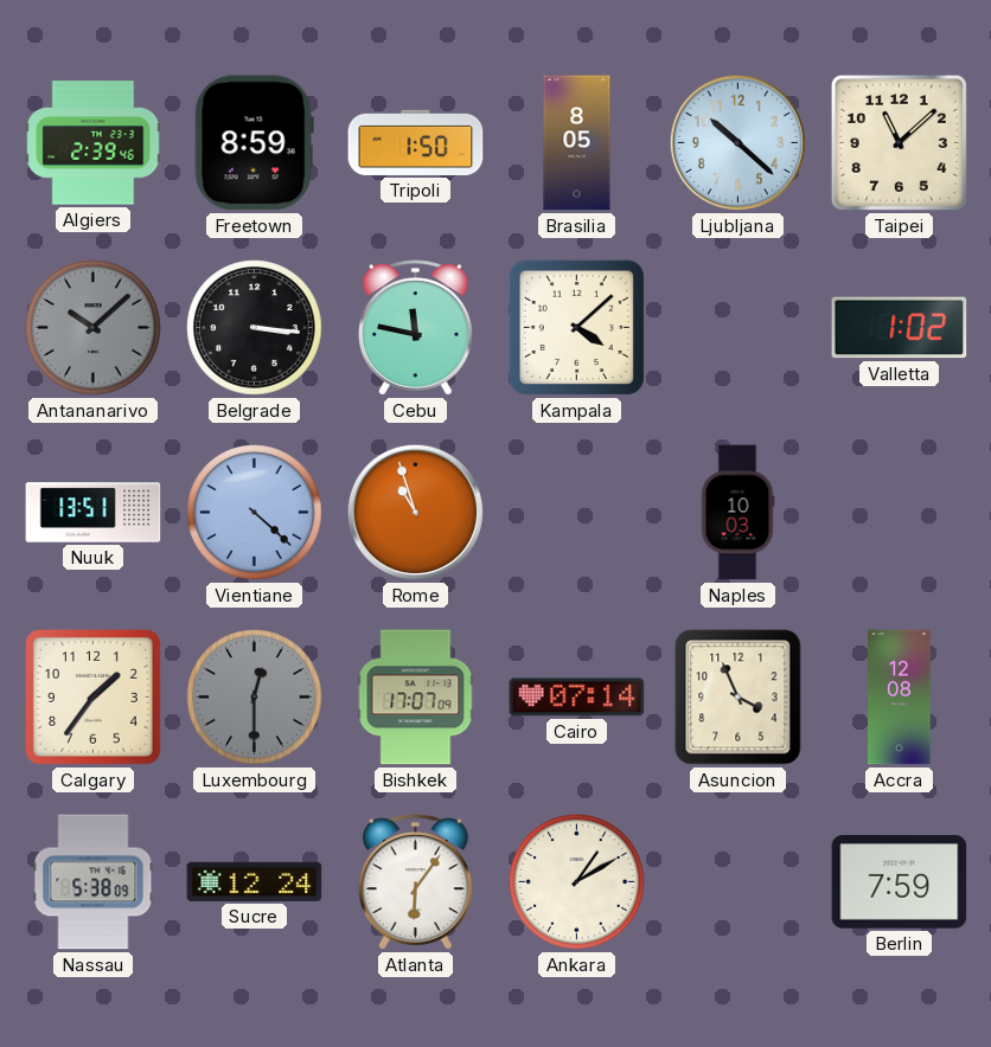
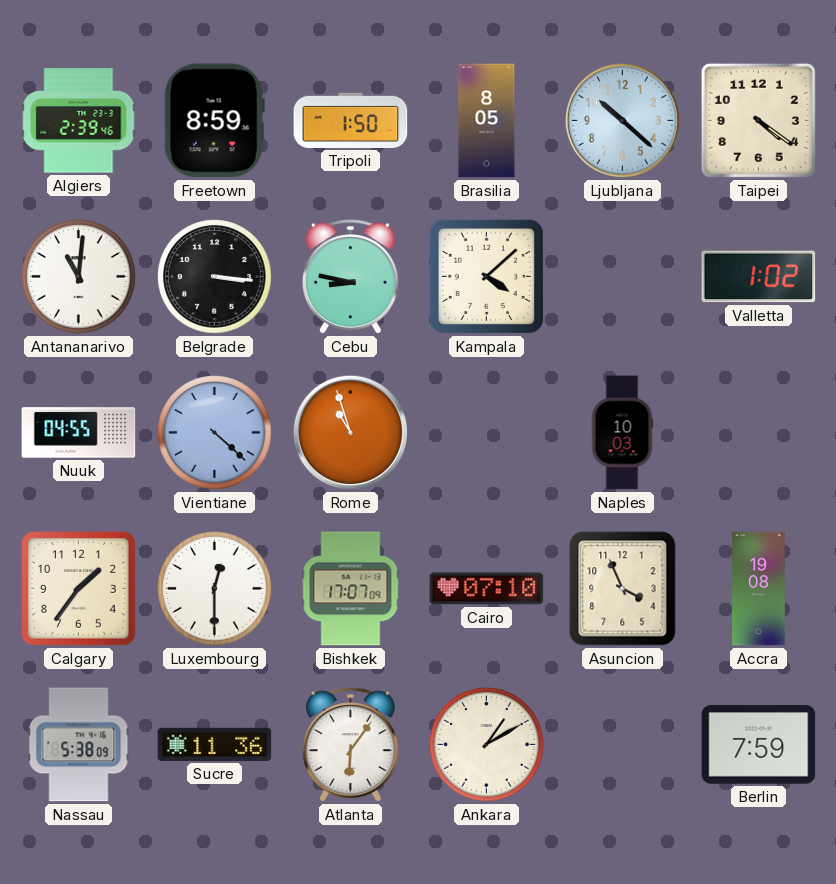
Taipei: 11:08 -> 4:21 (758, 120)
Antananarivo: 10:08 -> 11:01 (79, 277)
Antananarivo dial: grey -> white (79, 277)
Cebu: 11:47 -> 8:47 (350, 277)
Nuuk: 13:51 -> 04:55 (79, 433)
Luxembourg dial: grey -> white (215, 589)
Cairo: 07:14 -> 07:10 (487, 589)
Accra: 12:08 -> 19:08 (759, 589)
Sucre: 12:24 -> 11:36 (215, 744)
